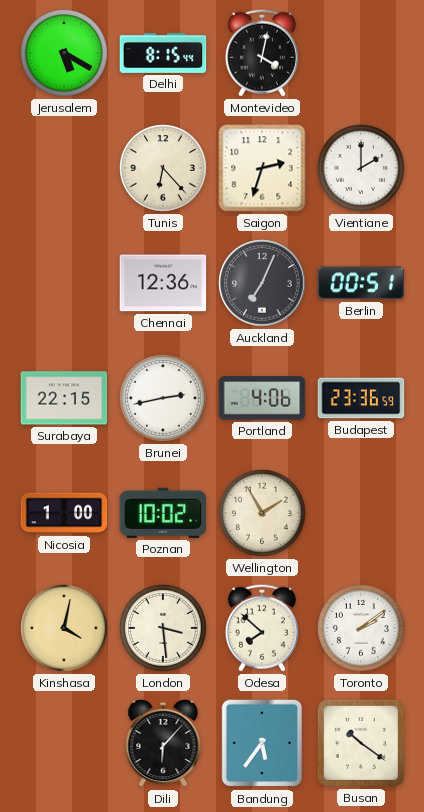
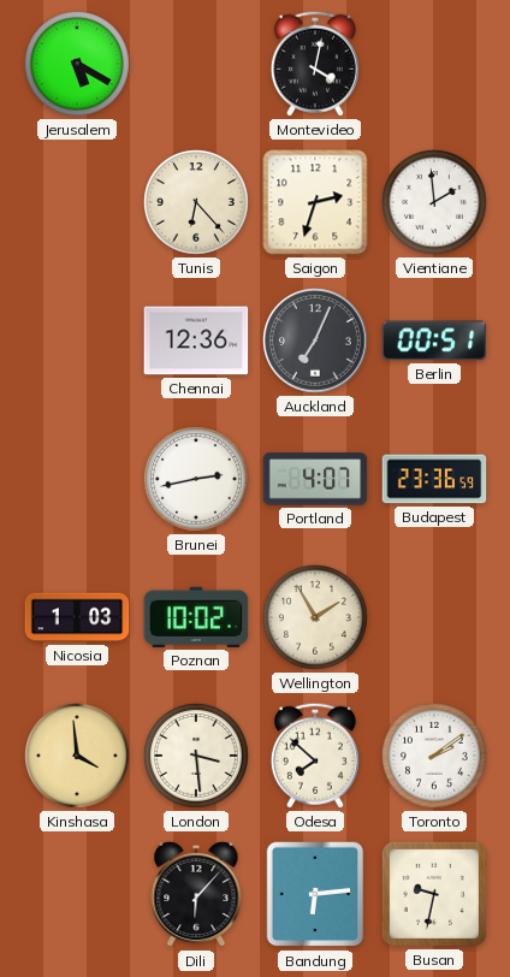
Delhi: 8:15 -> none (163, 53)
Vientiane: 2:00 -> 1:59 (435, 203)
Surabaya: 22:15 -> none (64, 398)
Portland: 4:06 -> 4:07 (315, 479)
Nicosia: 1:00 -> 1:03 (77, 617)
Kinshasa: 4:02 -> 3:59 (78, 757)
Bandung: 5:36 -> 6:14 (315, 894)
Busan: 10:21 -> 9:32 (434, 894)
